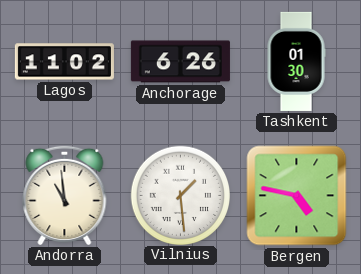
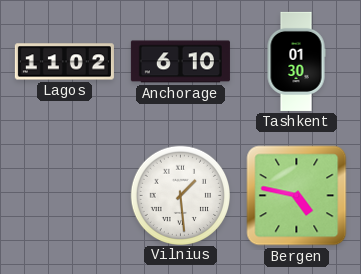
Anchorage: 6:26 -> 6:10 (180, 62)
Andorra: 10:59 -> none (65, 195)
